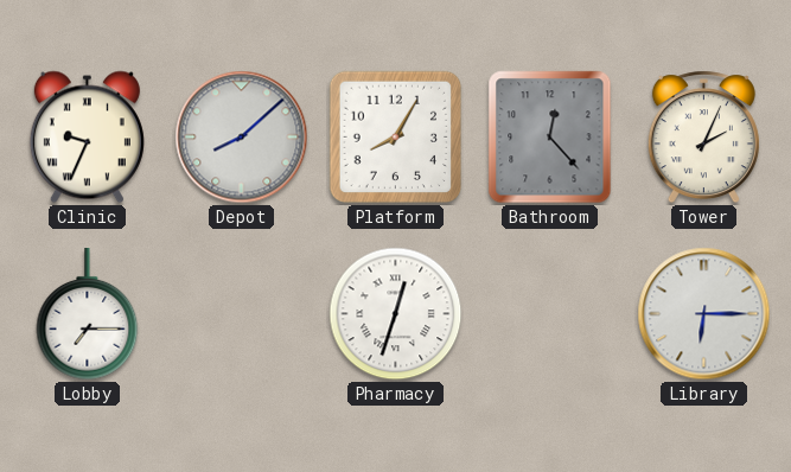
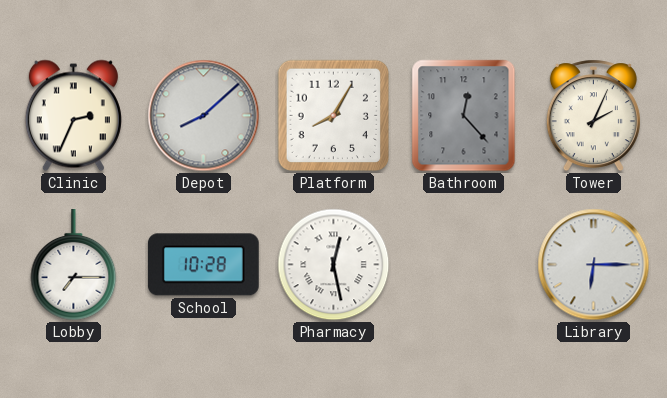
Clinic: 9:34 -> 2:34 (73, 116)
School: none -> 10:28 (203, 265)
Pharmacy: 12:33 -> 12:28 (334, 265)
